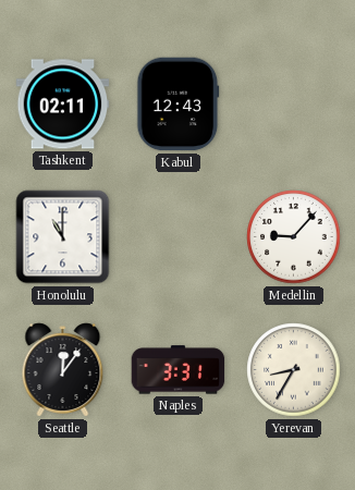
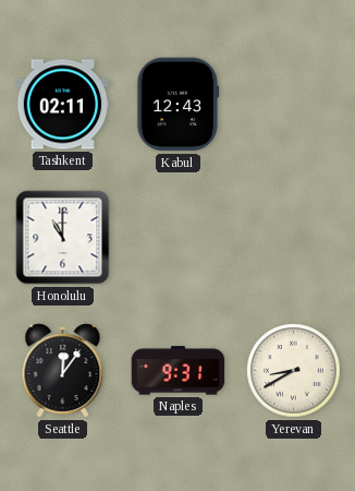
Medellin: 9:07 -> none (294, 237)
Naples: 3:31 -> 9:31 (179, 371)
Yerevan: 8:35 -> 8:40 (294, 371)
